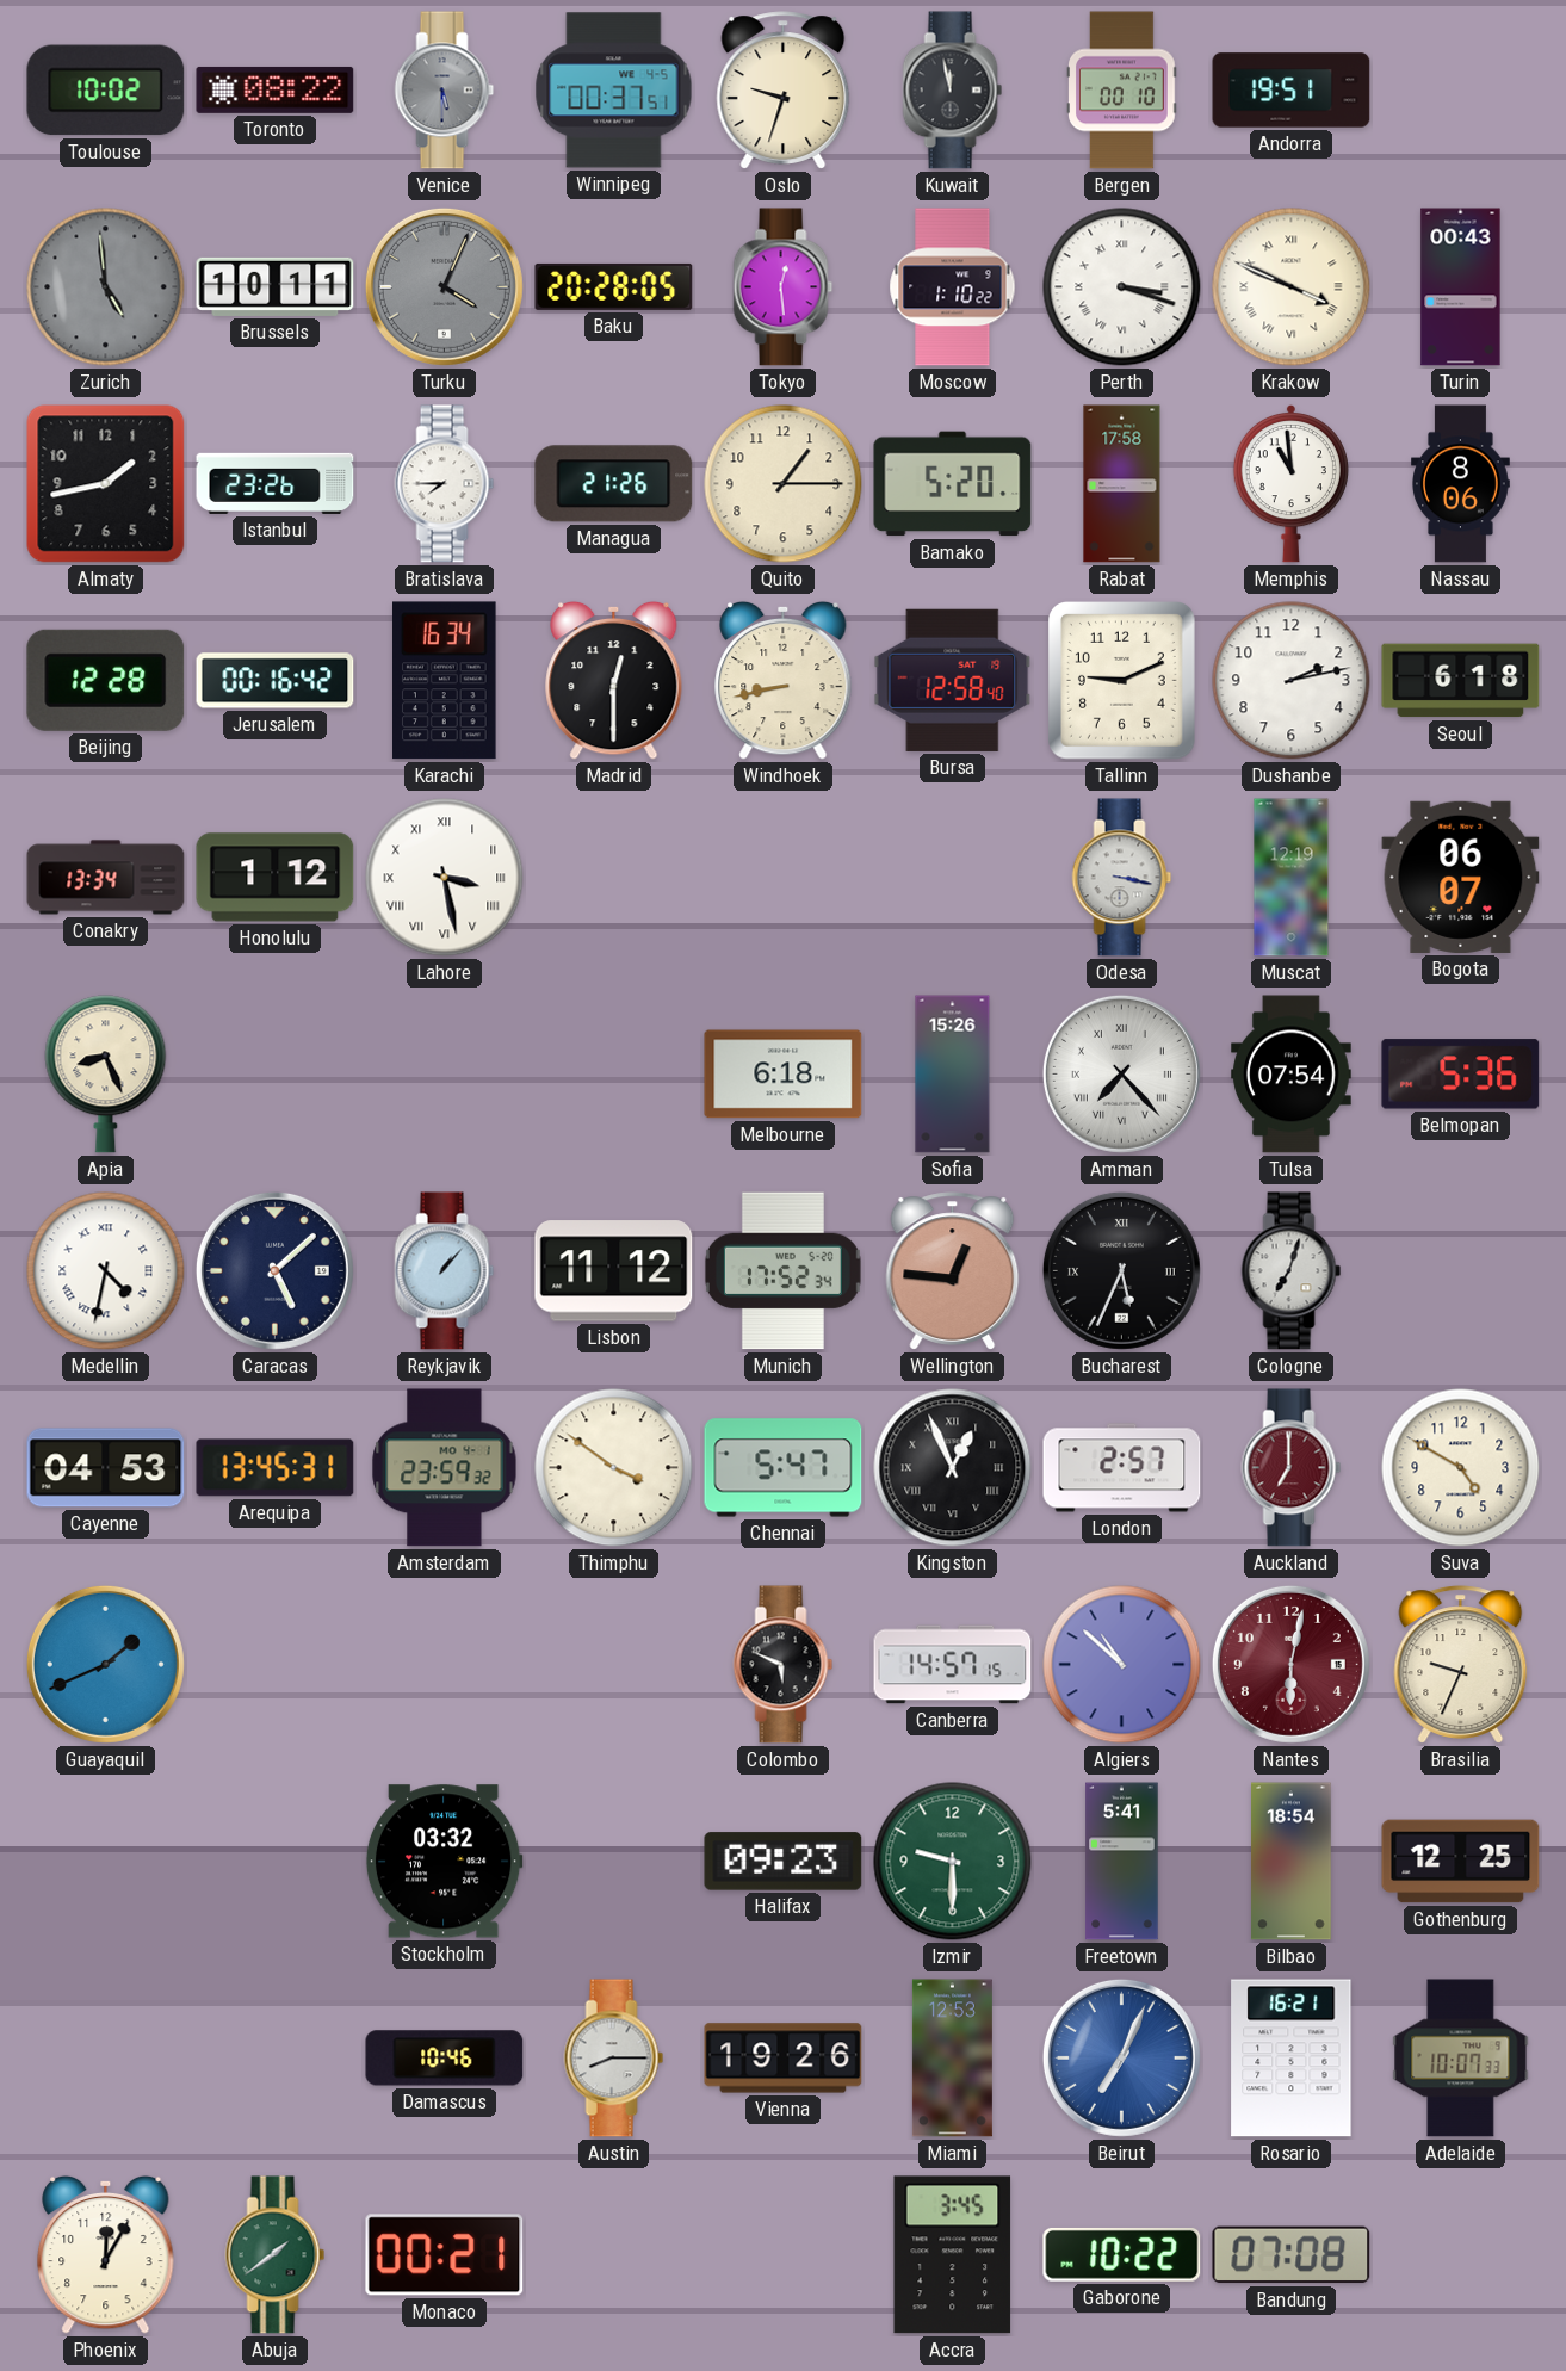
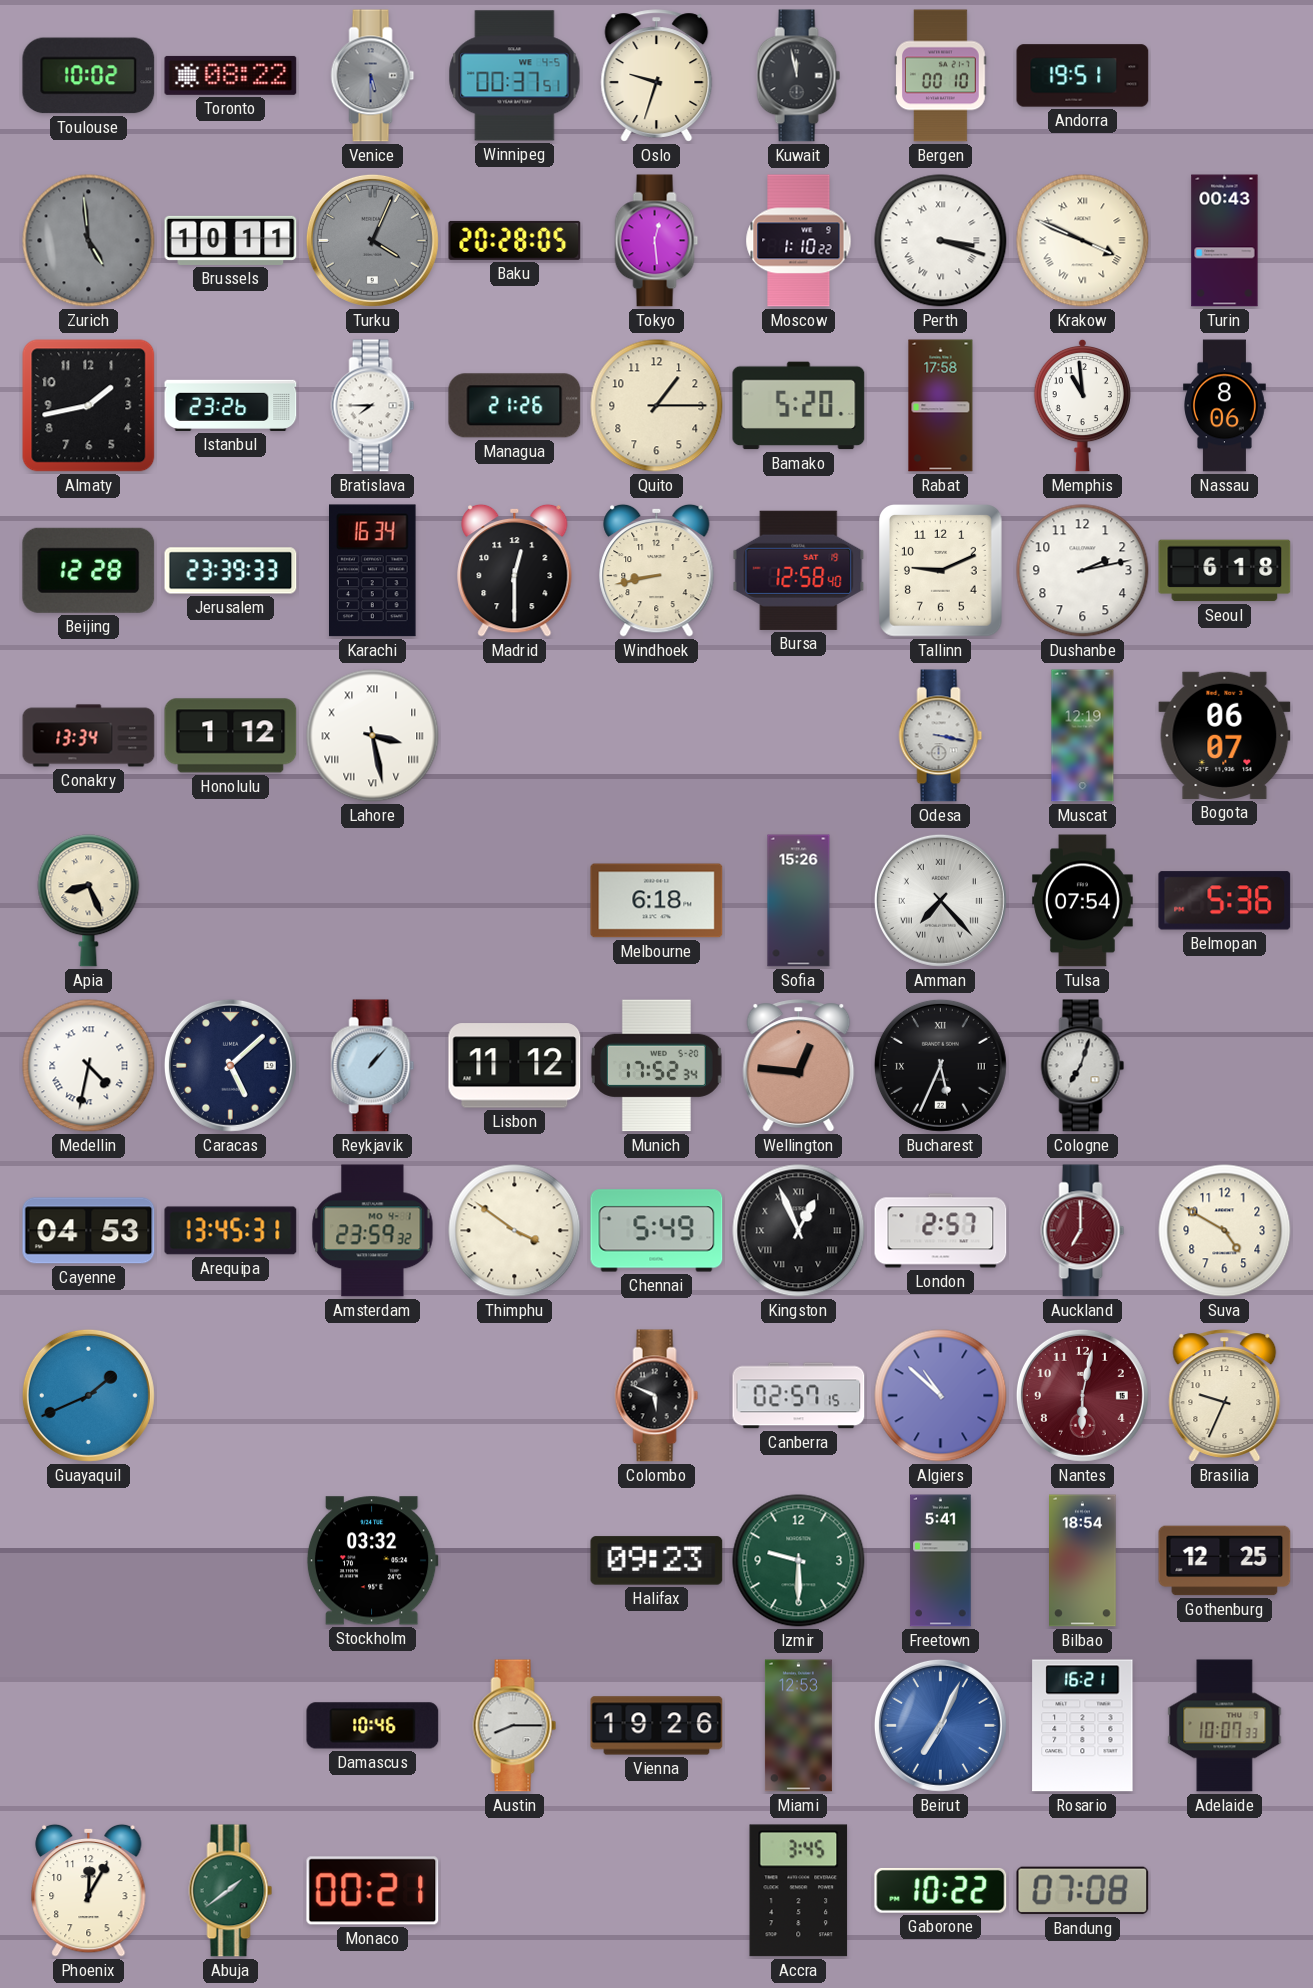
Jerusalem: 00:16 -> 23:39 (231, 571)
Chennai: 5:47 -> 5:49 (657, 1231)
Canberra: 14:57 -> 02:57 (799, 1396)
